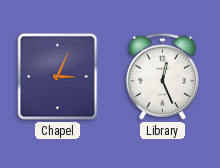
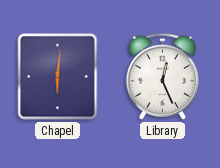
Chapel: 3:04 -> 6:01 (58, 77)
